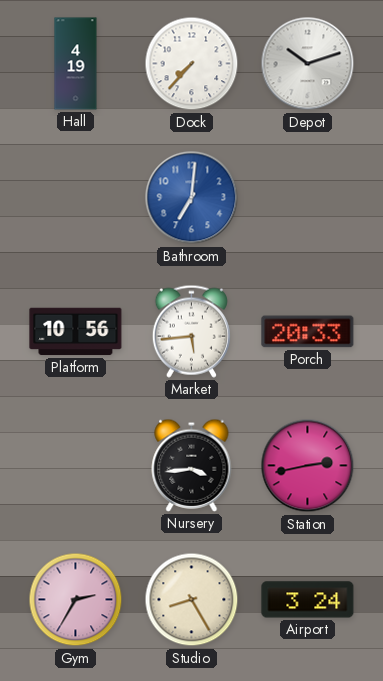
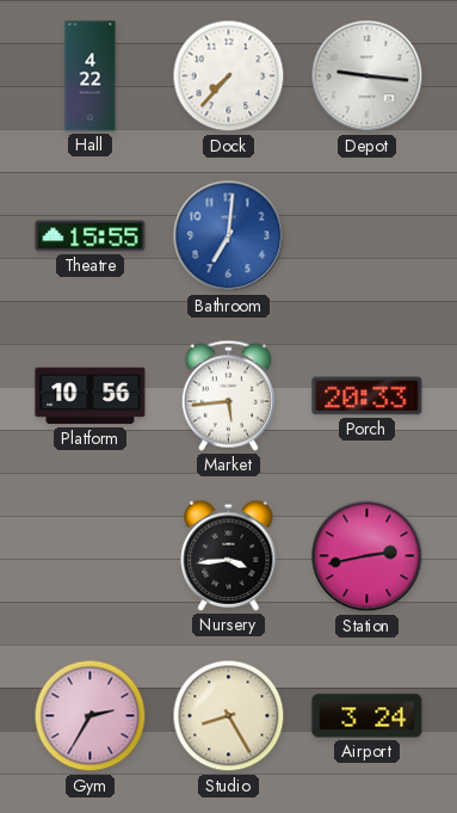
Hall: 4:19 -> 4:22 (91, 76)
Depot: 10:12 -> 9:16 (368, 76)
Theatre: none -> 15:55 (91, 236)
